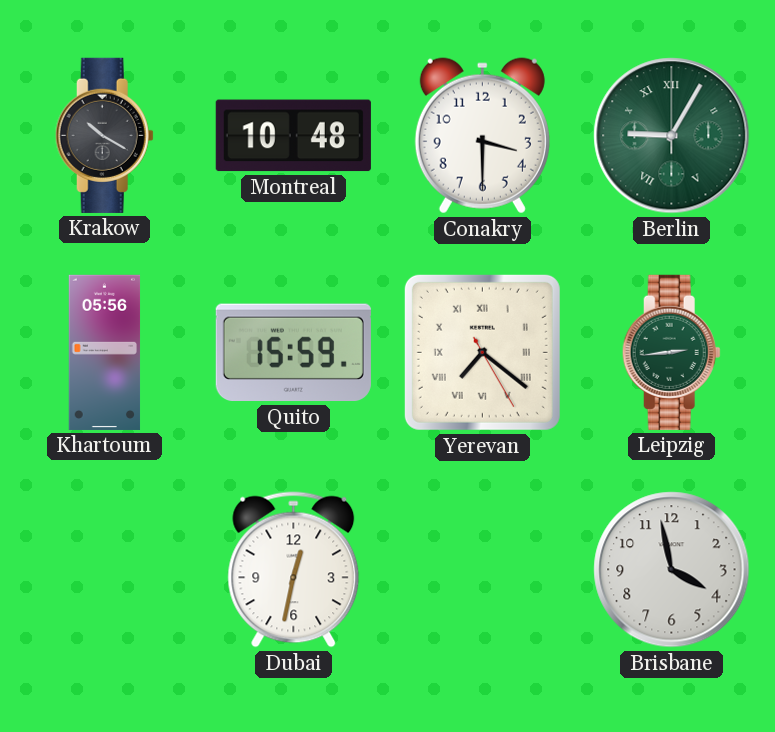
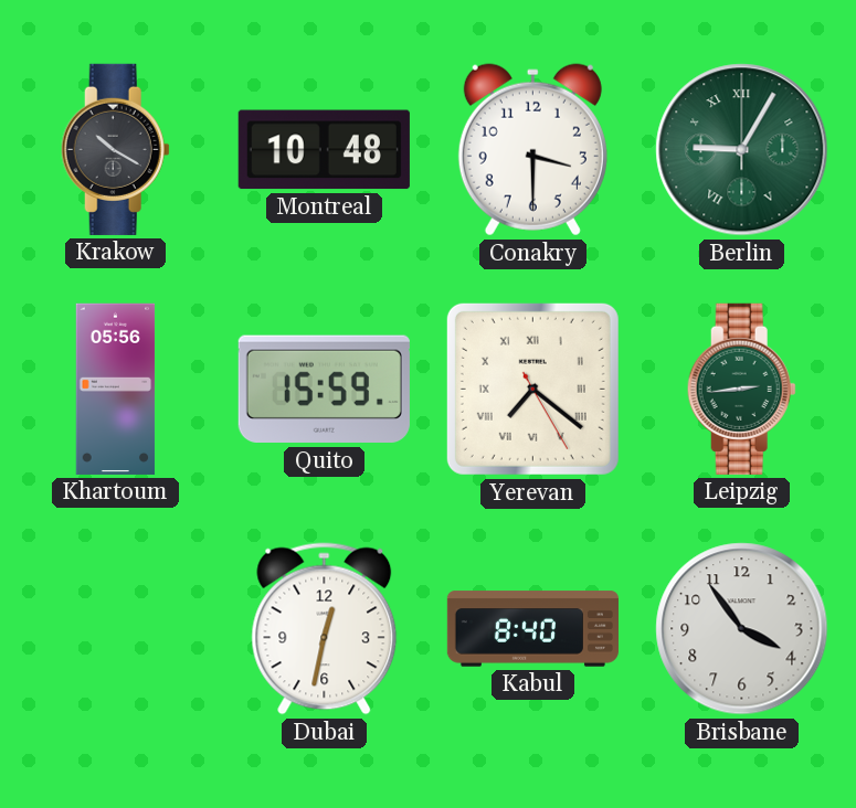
Kabul: none -> 8:40 (532, 629)
Brisbane: 3:58 -> 3:54 (742, 629)
